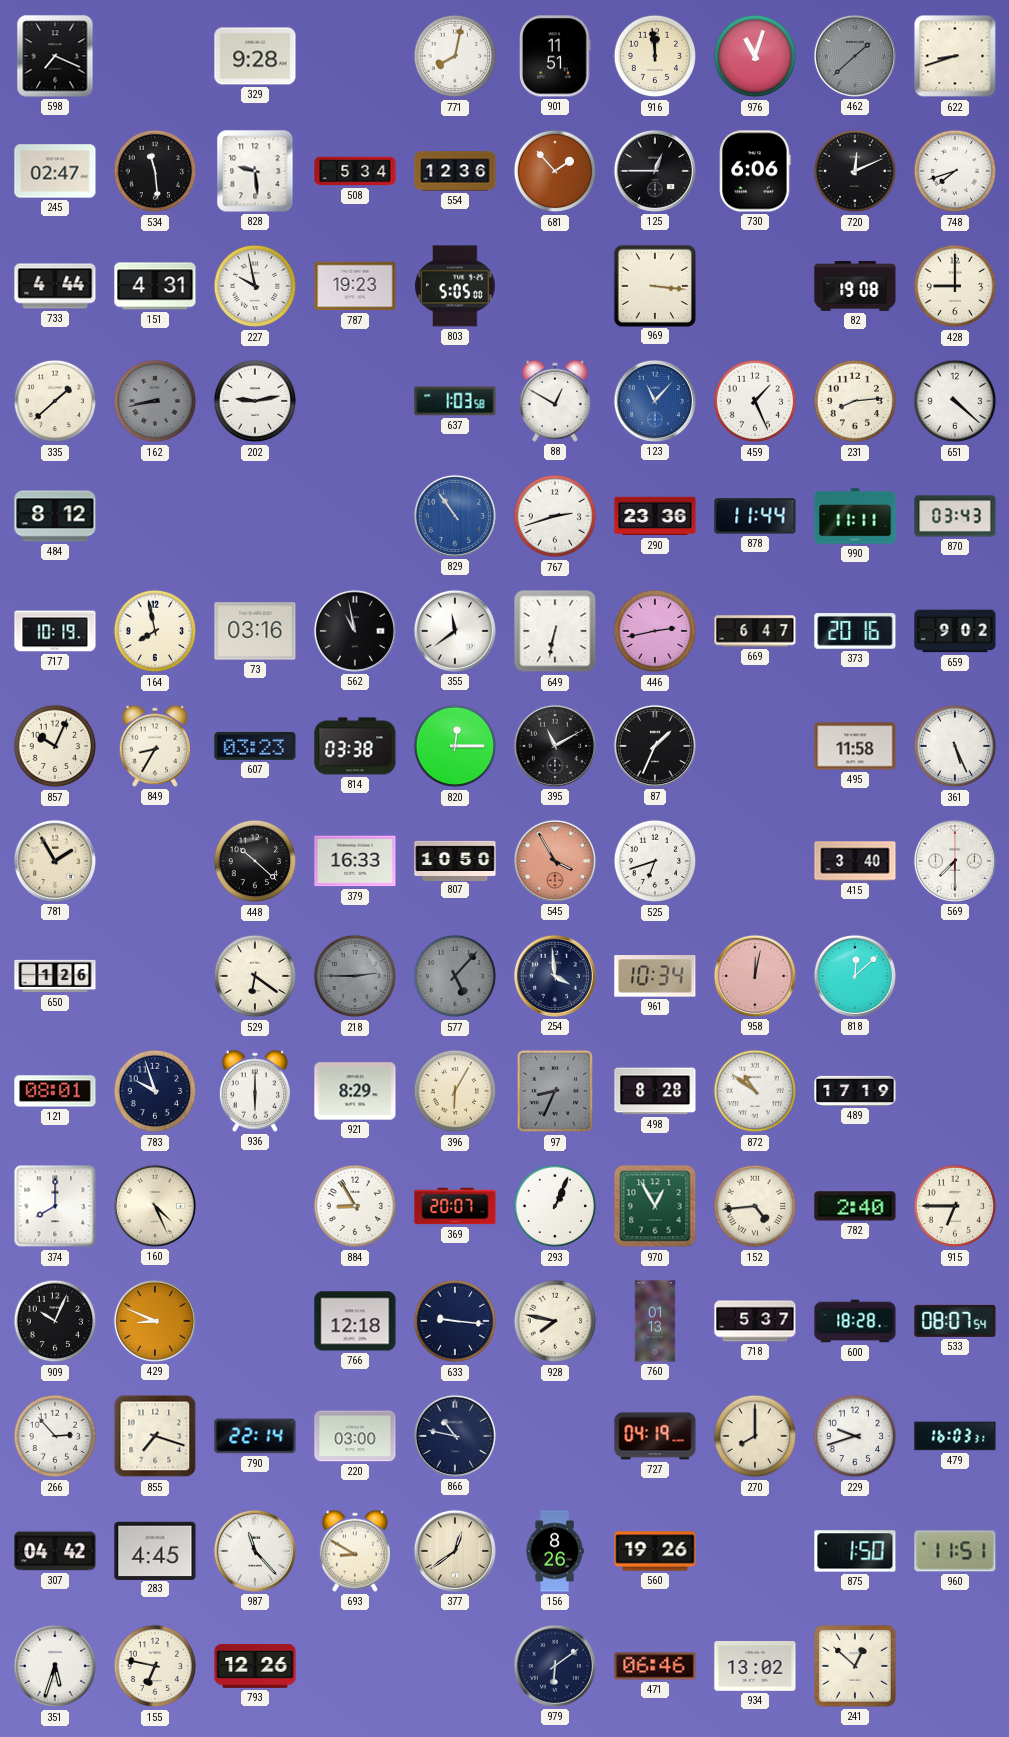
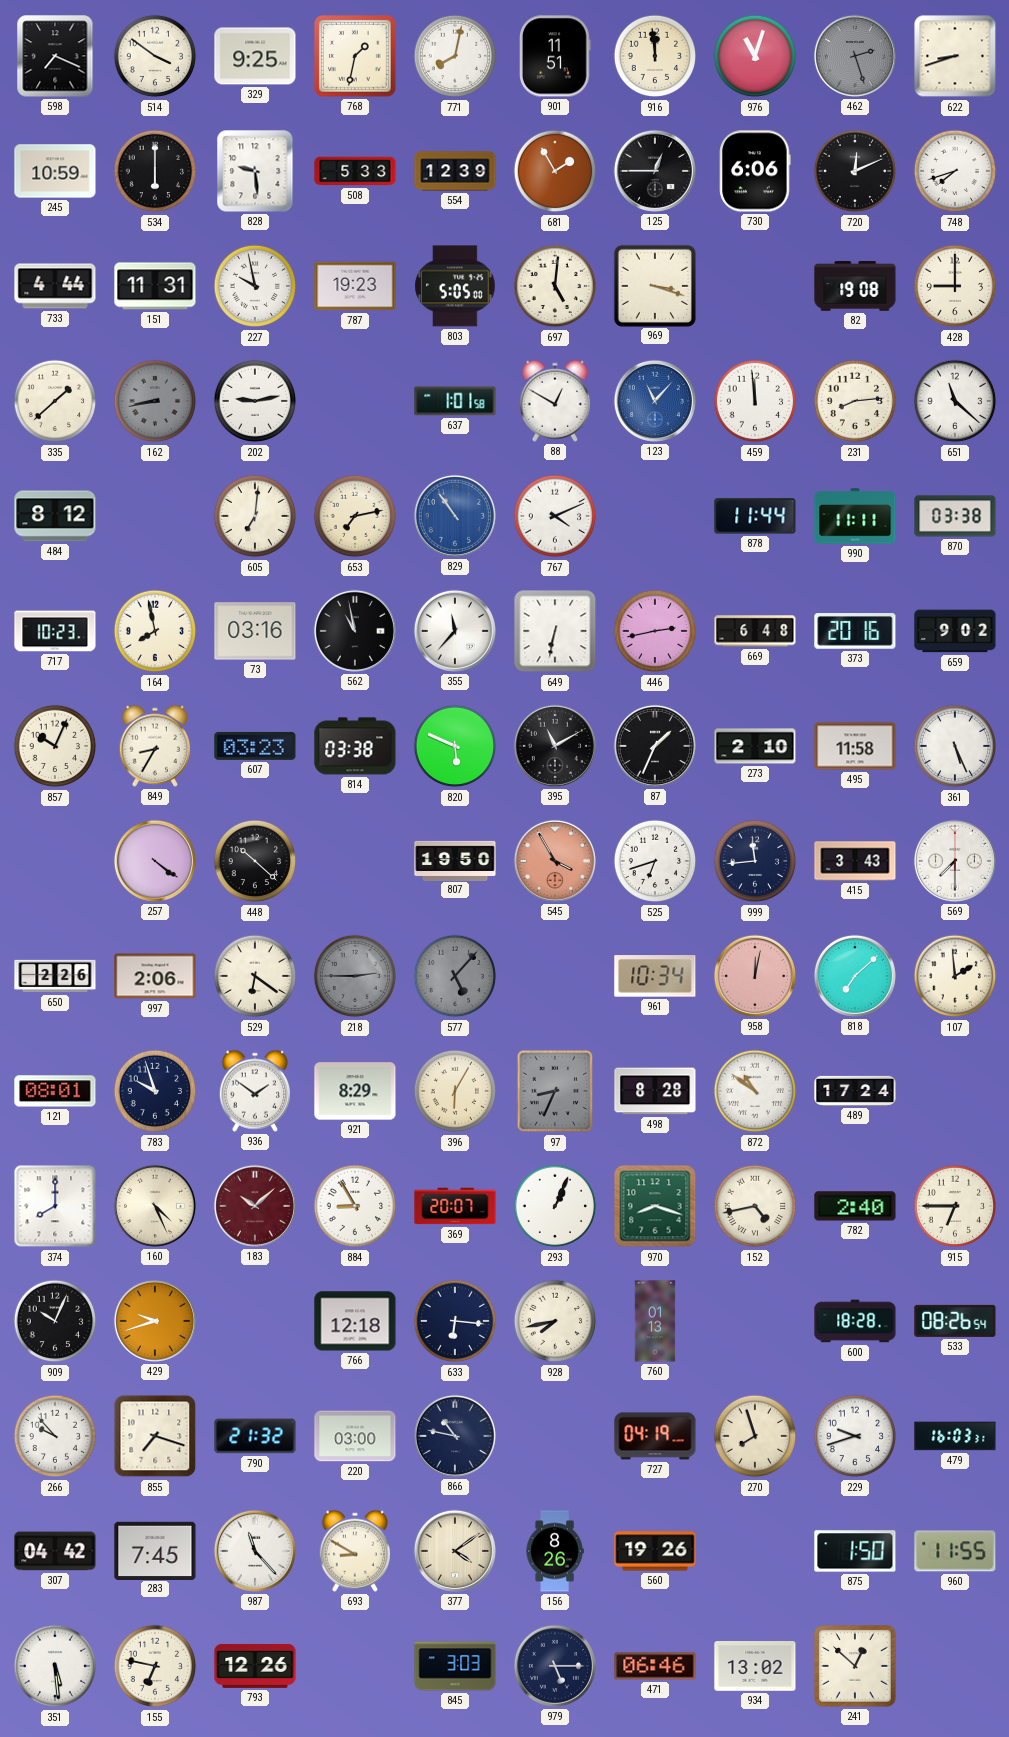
514: none -> 3:51 (155, 56)
329: 9:28 -> 9:25 (255, 56)
768: none -> 1:32 (355, 56)
462: 1:38 -> 2:27 (855, 56)
245: 02:47 -> 10:59 (55, 171)
534: 11:29 -> 6:00 (155, 171)
508: 5:34 -> 5:33 (355, 171)
554: 12:36 -> 12:39 (455, 171)
681: 1:53 -> 1:55 (555, 171)
151: 4:31 -> 11:31 (155, 286)
697: none -> 5:01 (555, 286)
969: 3:16 -> 3:18 (654, 285)
637: 1:03 -> 1:01 (455, 401)
459: 1:26 -> 11:59 (755, 401)
651: 4:22 -> 11:22 (955, 401)
605: none -> 7:01 (255, 516)
653: none -> 7:13 (355, 516)
767: 2:42 -> 4:11 (555, 516)
290: 23:36 -> none (655, 516)
870: 03:43 -> 03:38 (955, 516)
717: 10:19 -> 10:23 (55, 631)
355: 11:39 -> 11:37 (455, 631)
669: 6:47 -> 6:48 (755, 631)
820: 12:15 -> 5:49 (455, 746)
273: none -> 2:10 (755, 746)
781: 1:55 -> none (55, 861)
257: none -> 4:21 (155, 861)
379: 16:33 -> none (355, 861)
807: 10:50 -> 19:50 (455, 860)
999: none -> 11:44 (755, 861)
415: 3:40 -> 3:43 (855, 861)
650: 1:26 -> 2:26 (55, 976)
997: none -> 2:06 (155, 976)
254: 3:59 -> none (555, 976)
818: 12:08 -> 7:08 (855, 976)
107: none -> 1:59 (955, 976)
936: 6:00 -> 1:51 (254, 1091)
489: 17:19 -> 17:24 (855, 1091)
183: none -> 10:08 (255, 1206)
970: 12:55 -> 8:18 (655, 1206)
152: 4:44 -> 4:43 (755, 1206)
429: 8:49 -> 9:42 (155, 1321)
633: 9:16 -> 6:16 (455, 1321)
928: 7:47 -> 7:43 (555, 1321)
718: 5:37 -> none (755, 1321)
533: 08:07 -> 08:26 (955, 1321)
266: 2:53 -> 9:53 (55, 1436)
790: 22:14 -> 21:32 (255, 1436)
270: 8:00 -> 7:57 (755, 1436)
283: 4:45 -> 7:45 (155, 1550)
377: 12:39 -> 4:09 (455, 1551)
960: 11:51 -> 11:55 (955, 1551)
351: 5:33 -> 5:29 (55, 1666)
845: none -> 3:03 (455, 1666)
979: 6:09 -> 5:15 (555, 1666)
